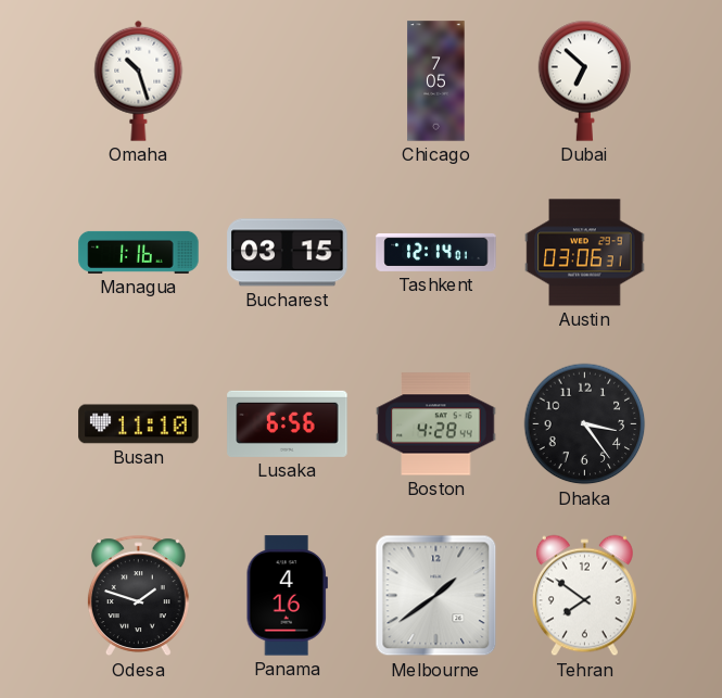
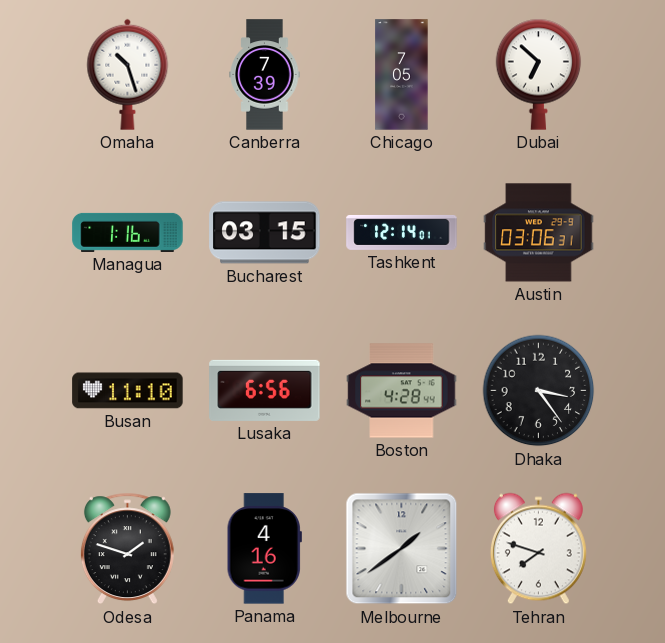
Canberra: none -> 7:39 (265, 75)
Tehran: 7:51 -> 7:48 (538, 549)
